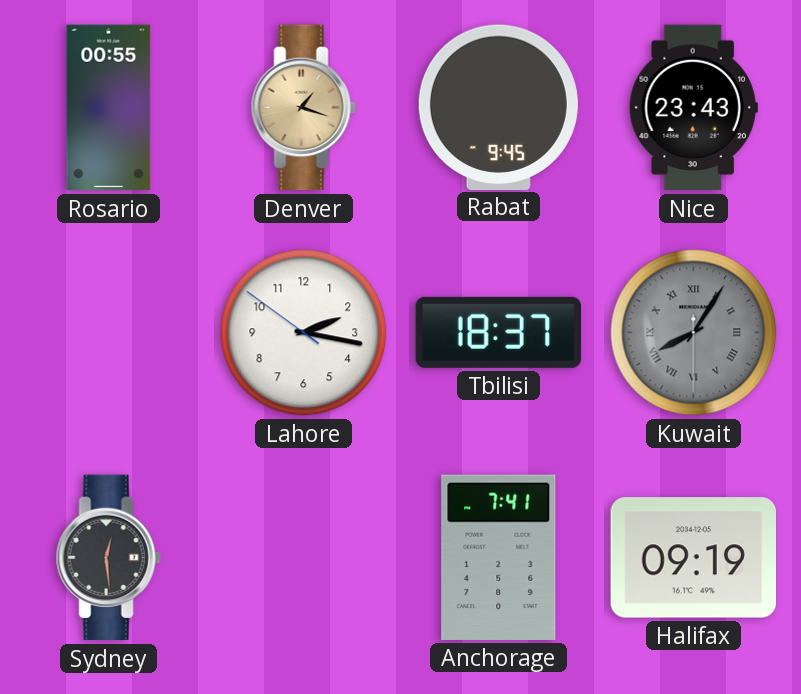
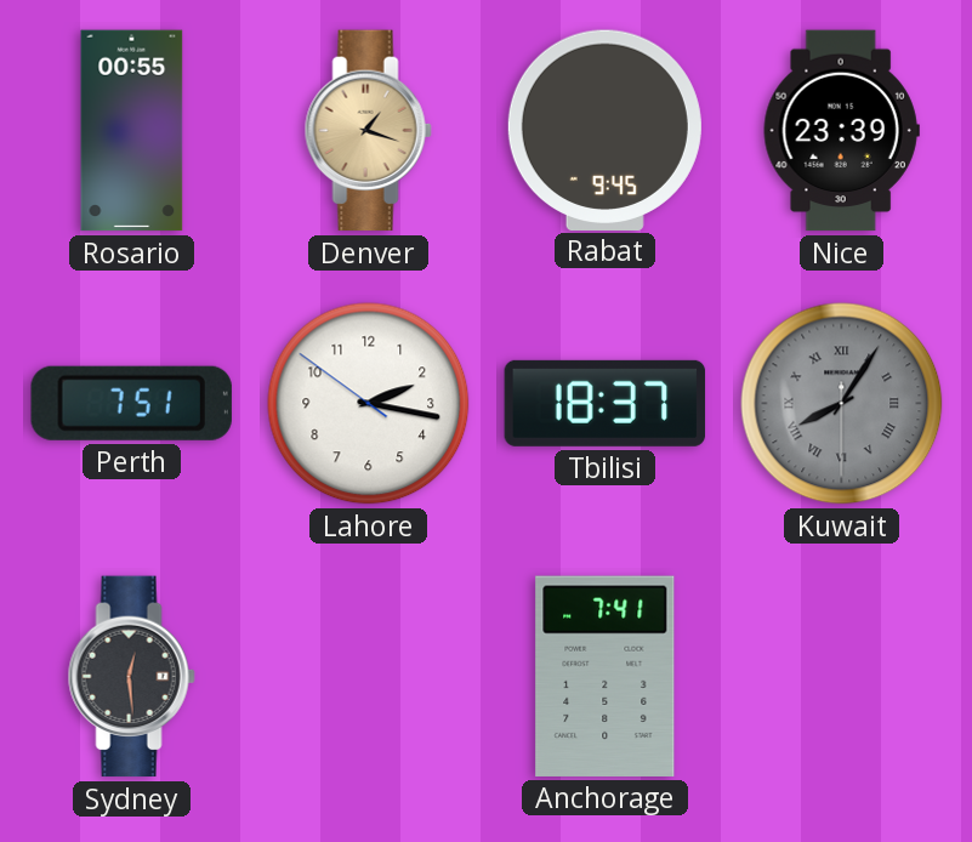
Nice: 23:43 -> 23:39 (841, 131)
Perth: none -> 7:51 (131, 403)
Halifax: 09:19 -> none (694, 558)
